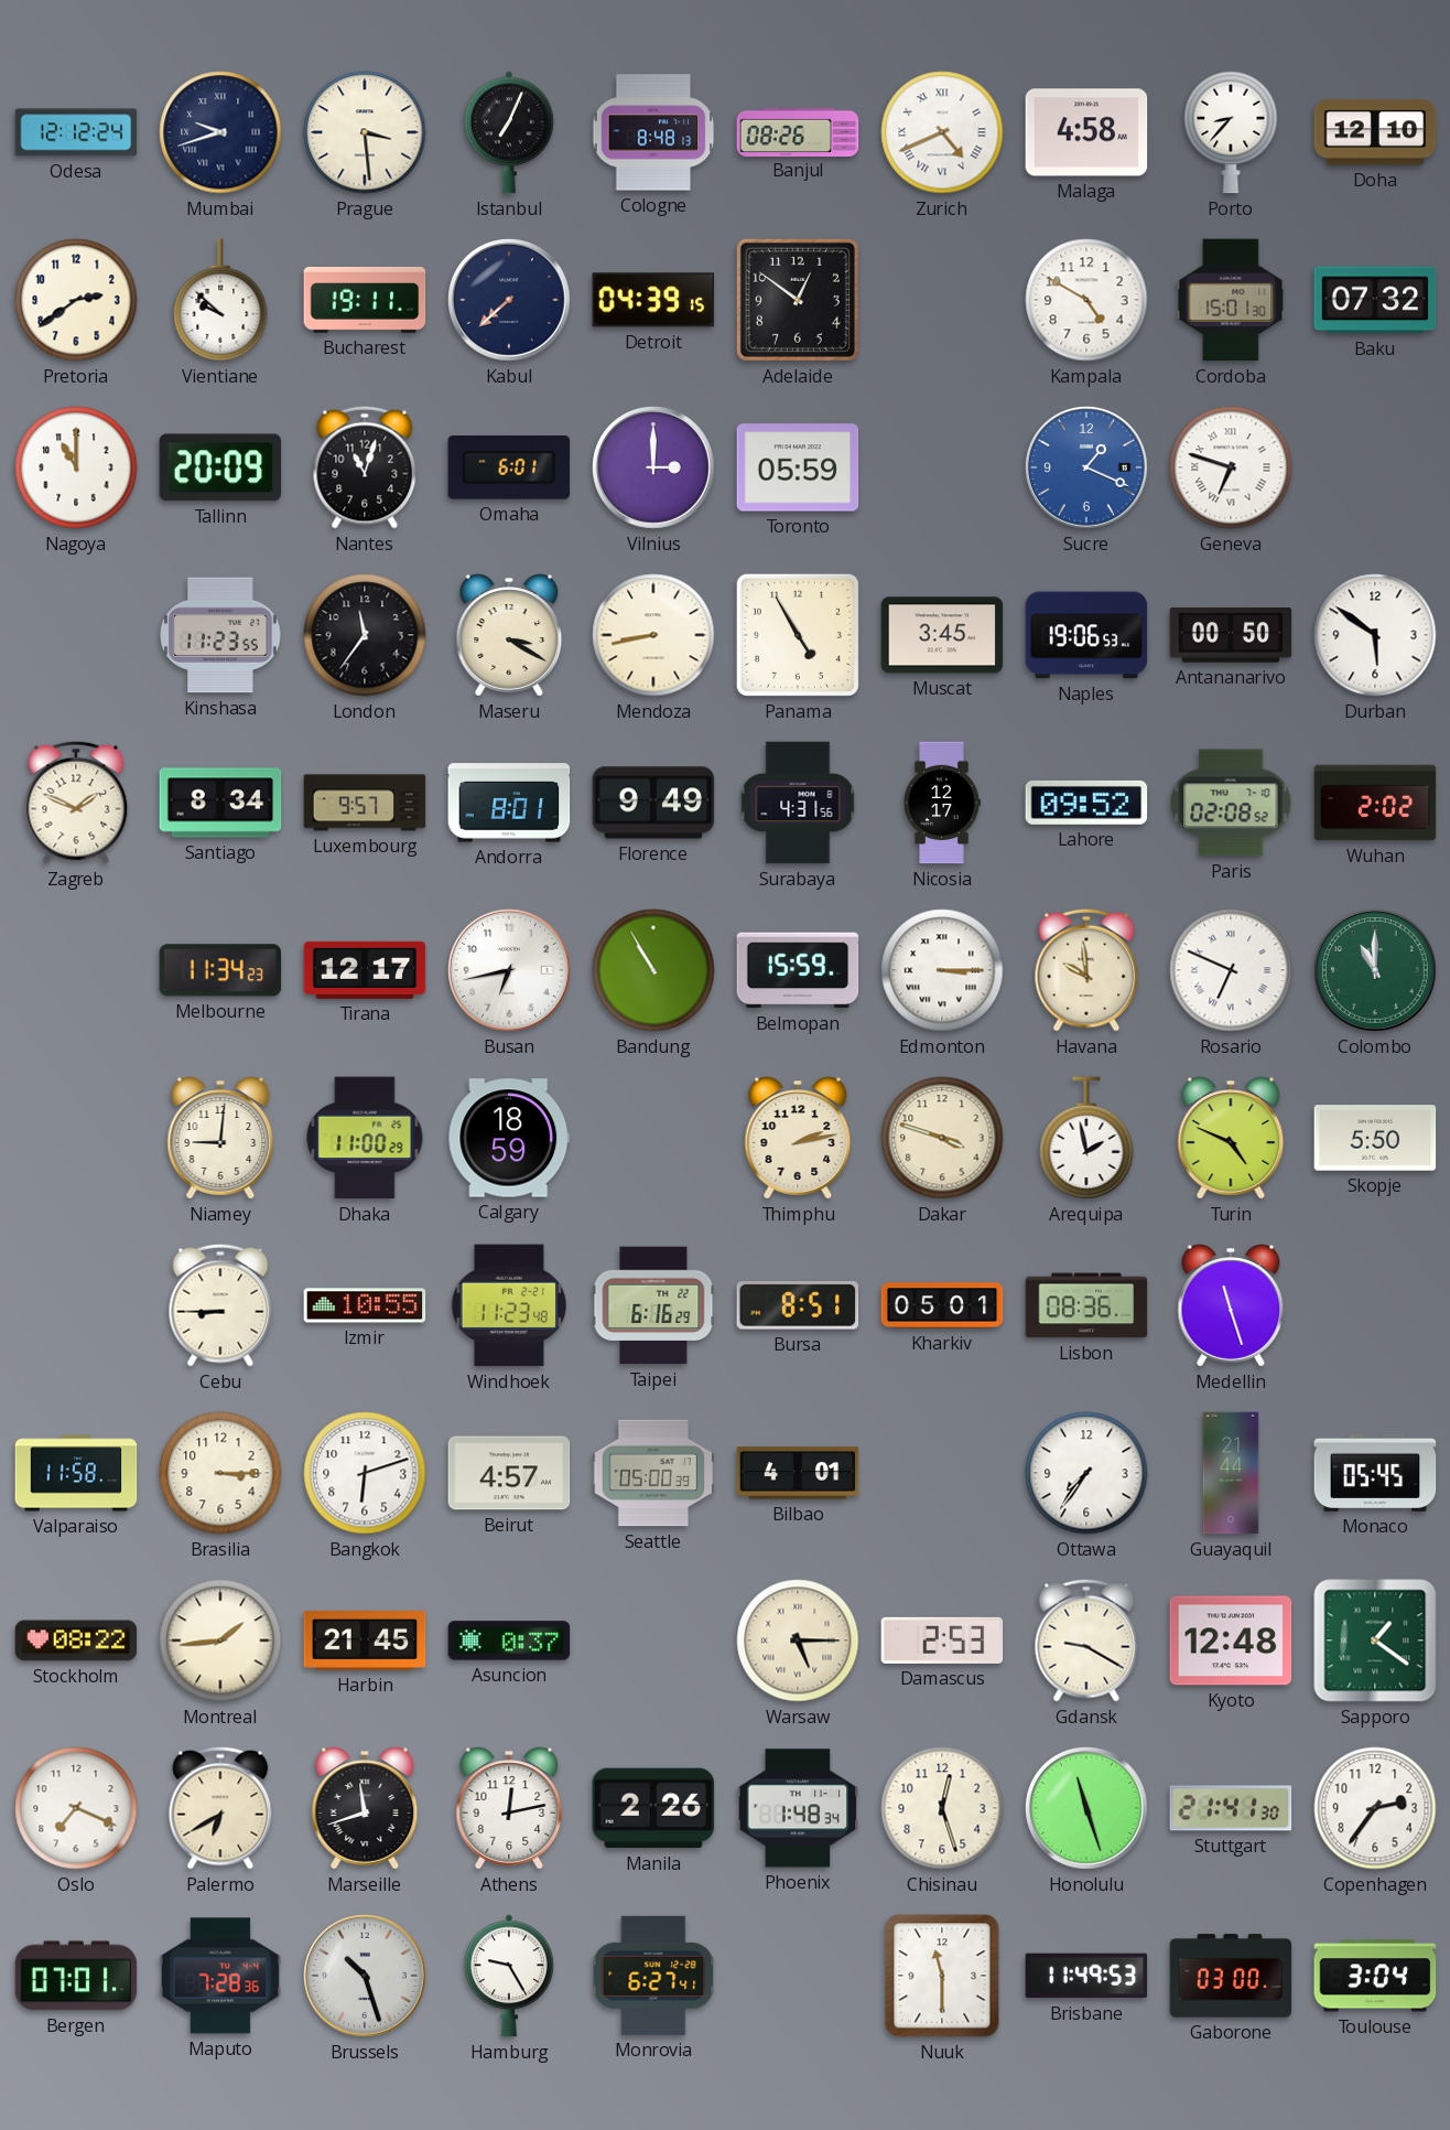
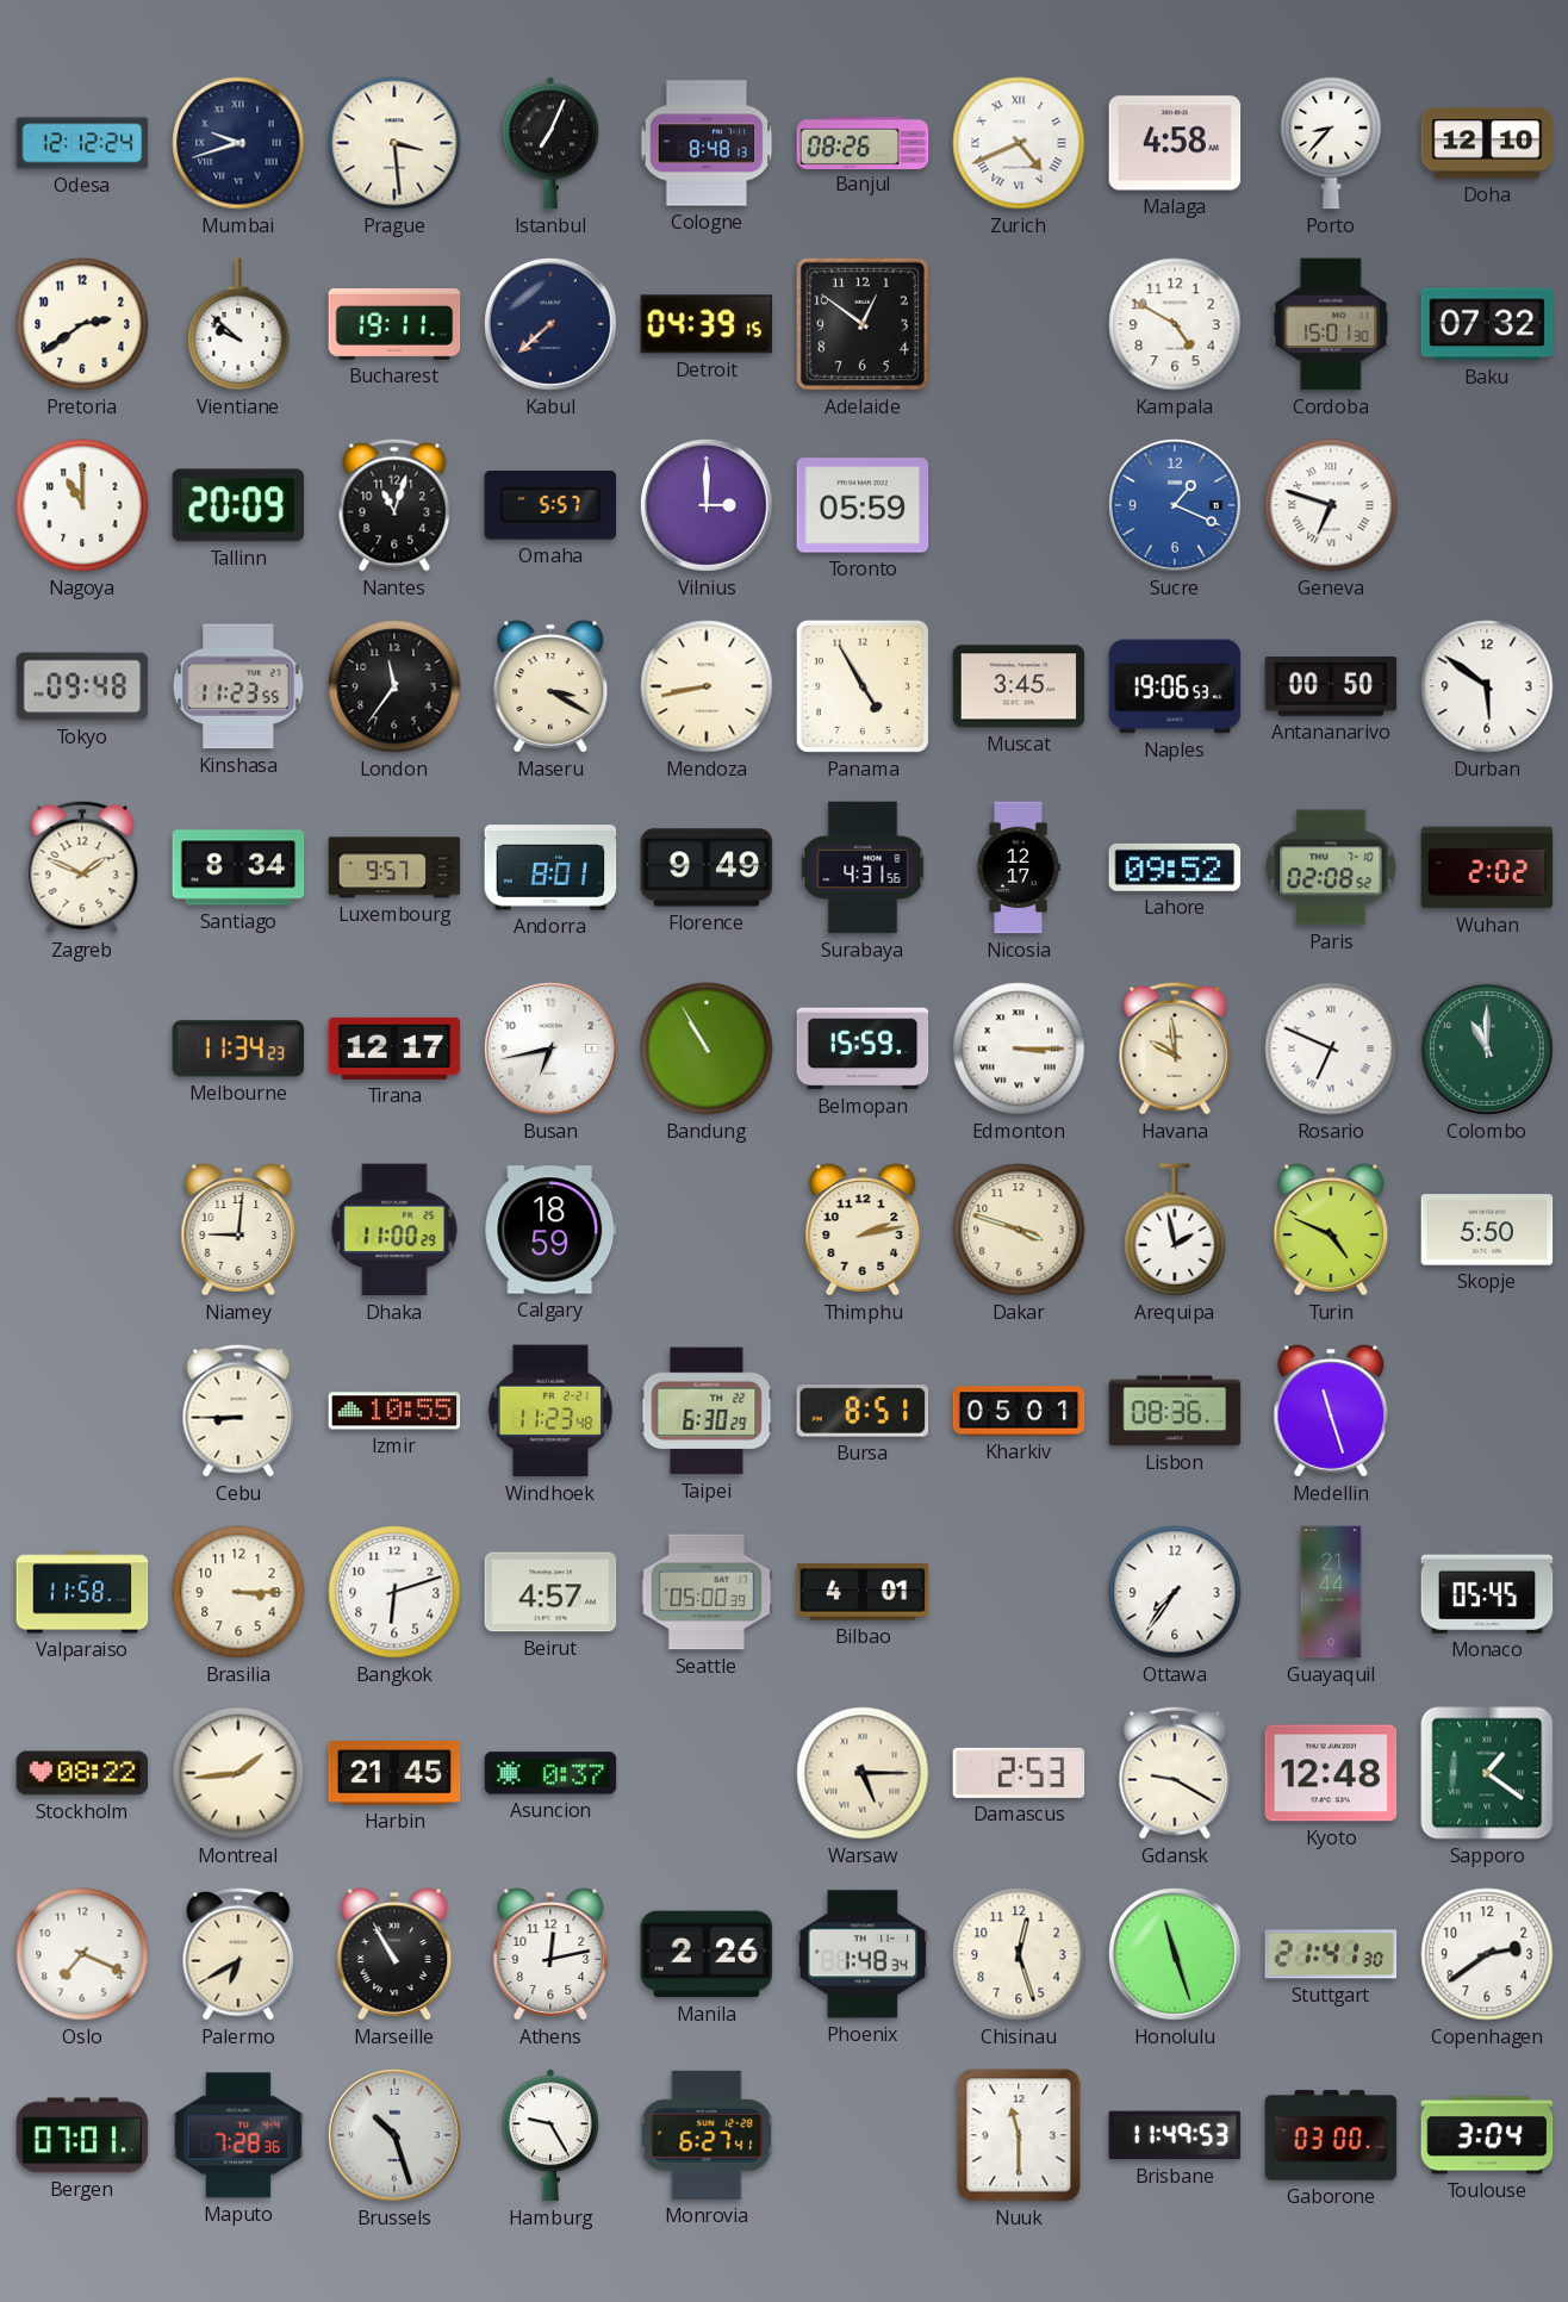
Omaha: 6:01 -> 5:57 (550, 506)
Tokyo: none -> 09:48 (82, 686)
Taipei: 6:16 -> 6:30 (707, 1411)
Marseille: 11:42 -> 10:55 (394, 1954)
Copenhagen: 2:36 -> 2:39 (1487, 1954)
